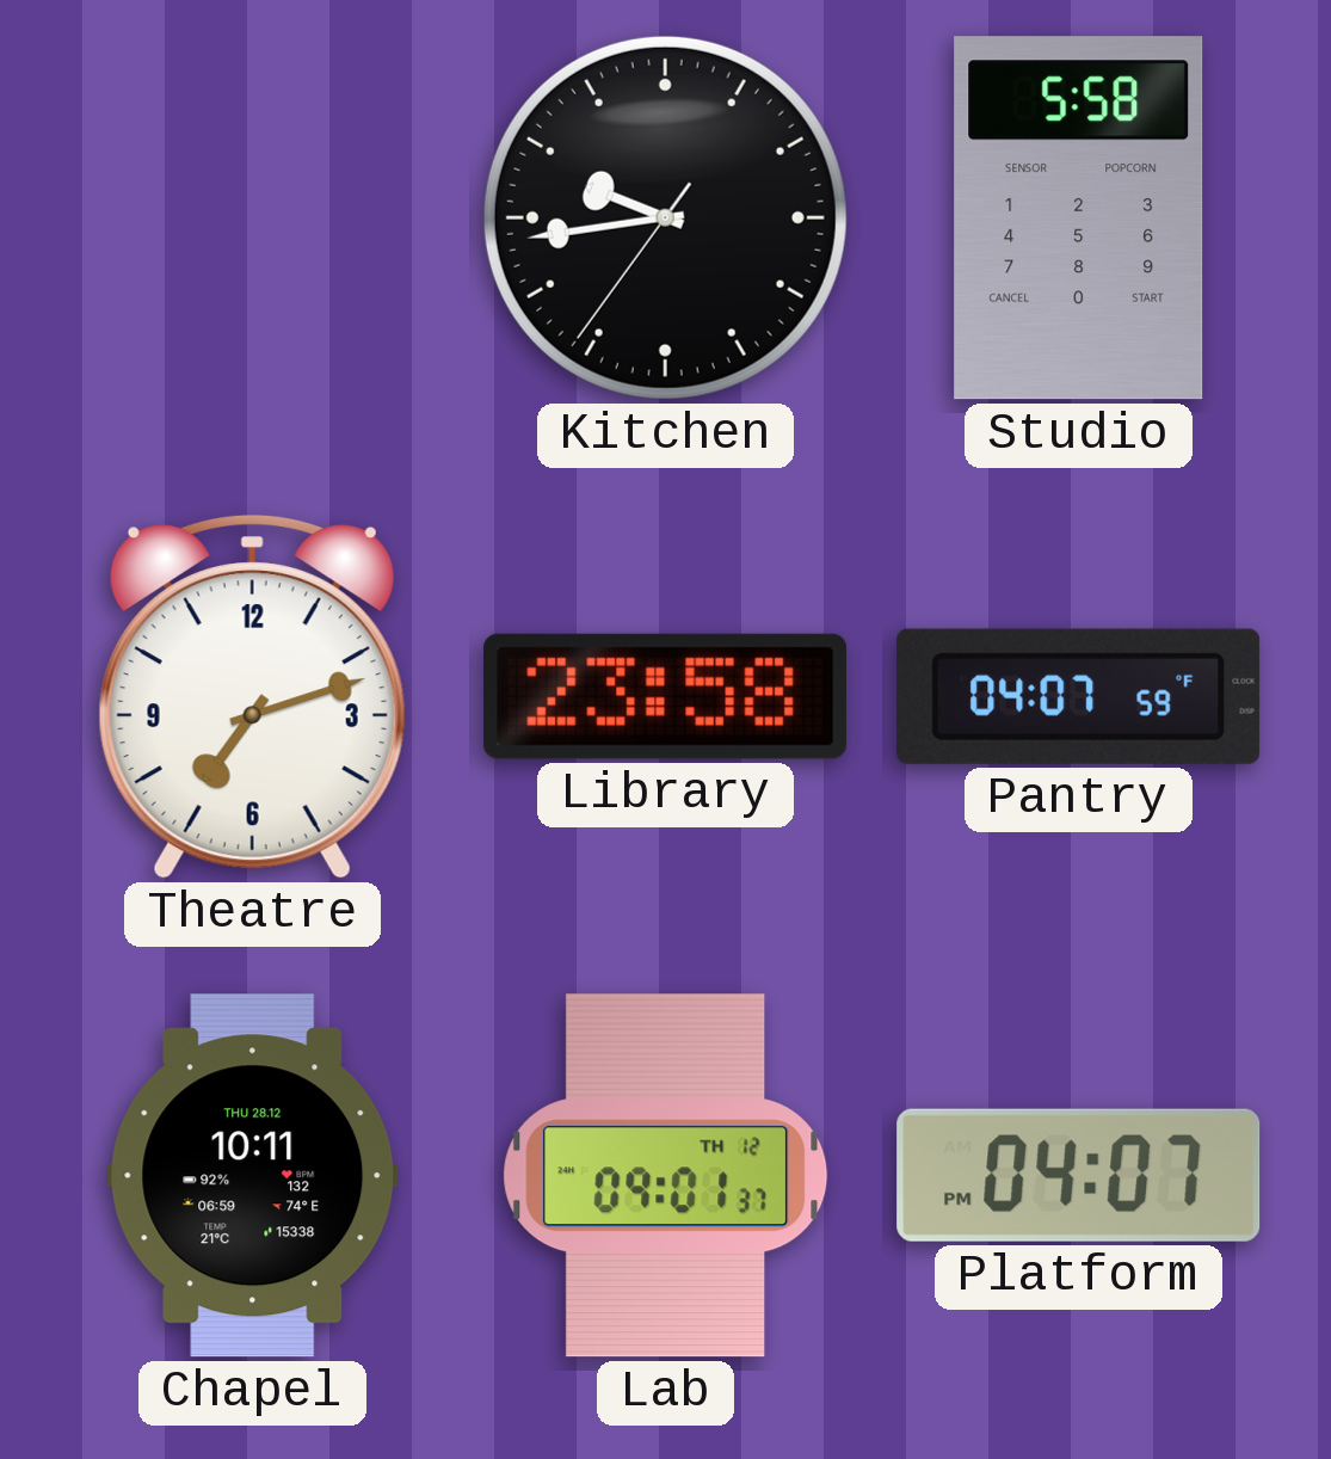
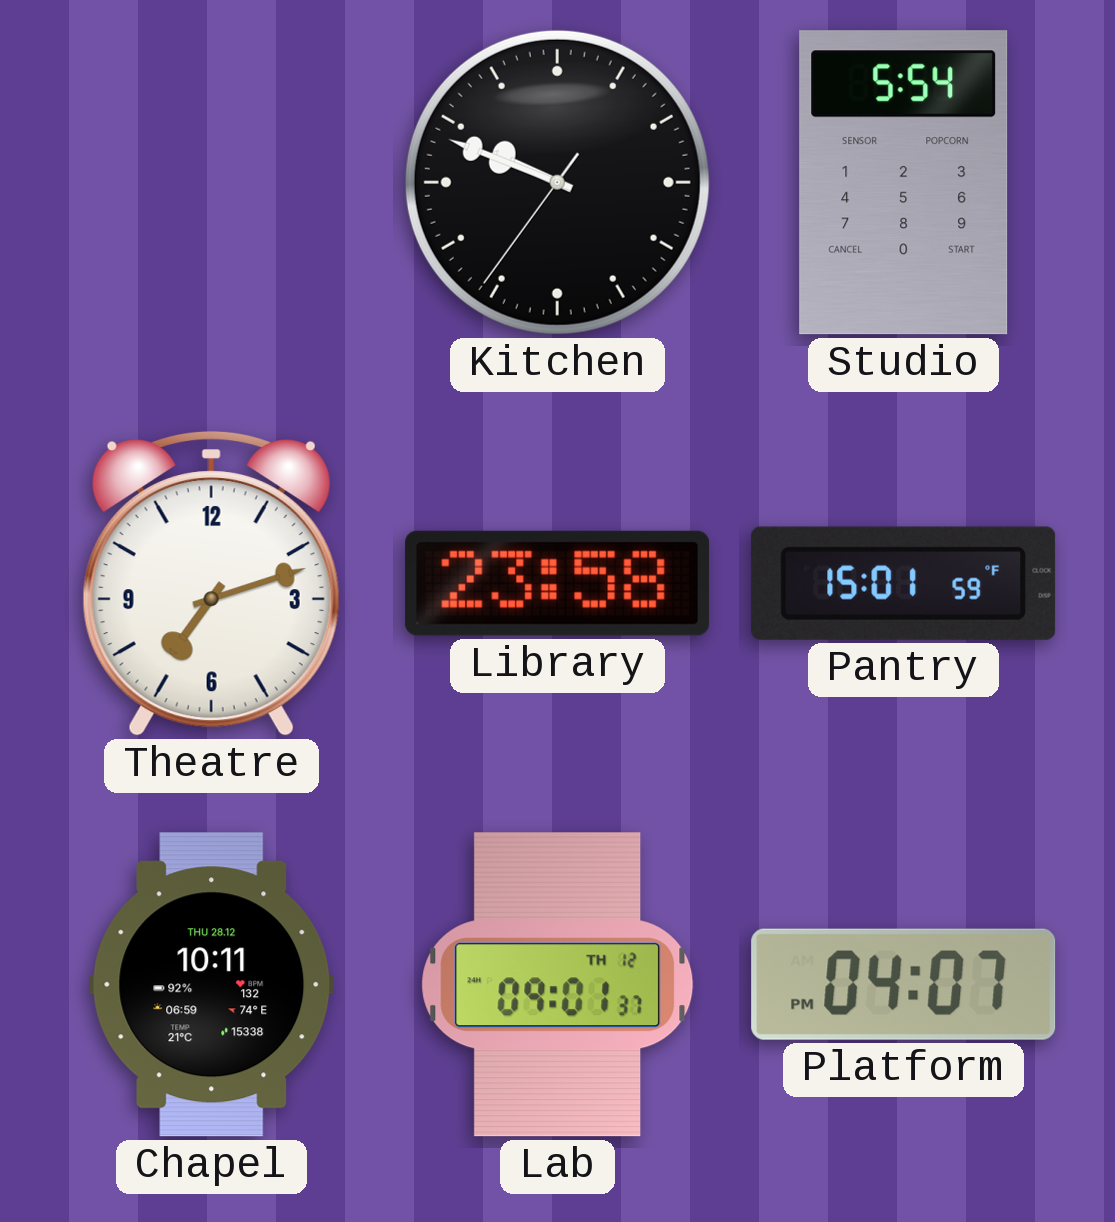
Kitchen: 9:43 -> 9:48 (557, 182)
Studio: 5:58 -> 5:54 (904, 183)
Pantry: 04:07 -> 15:01 (904, 583)
